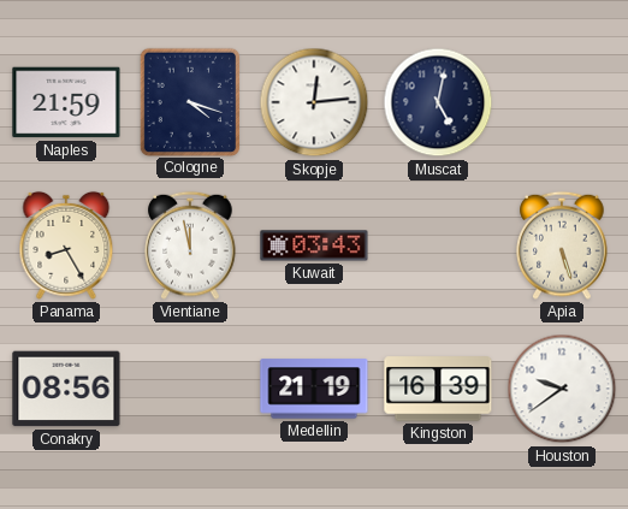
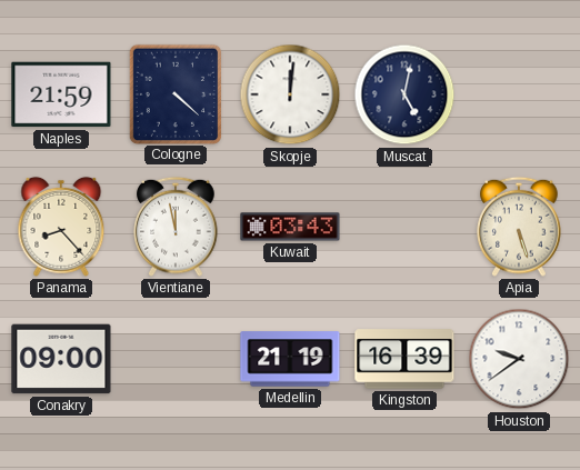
Cologne: 4:18 -> 4:22 (174, 93)
Skopje: 12:14 -> 12:01 (290, 94)
Panama: 8:25 -> 8:23 (61, 227)
Conakry: 08:56 -> 09:00 (61, 359)
